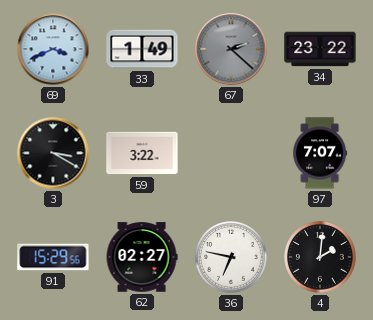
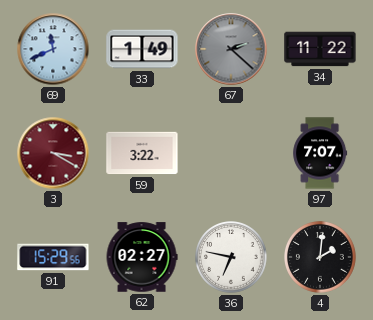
69: 3:41 -> 11:41 (53, 49)
34: 23:22 -> 11:22 (320, 49)
3 dial: black -> burgundy (53, 153)
